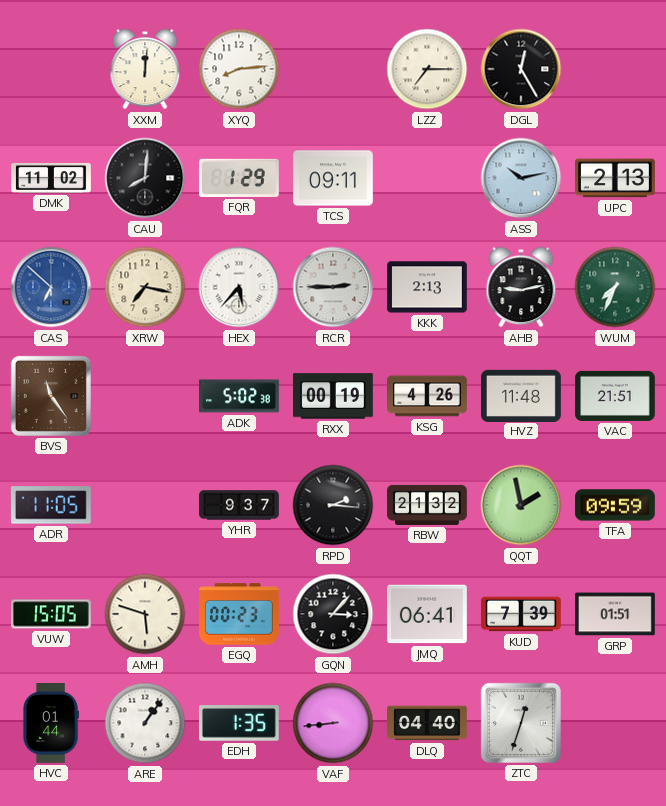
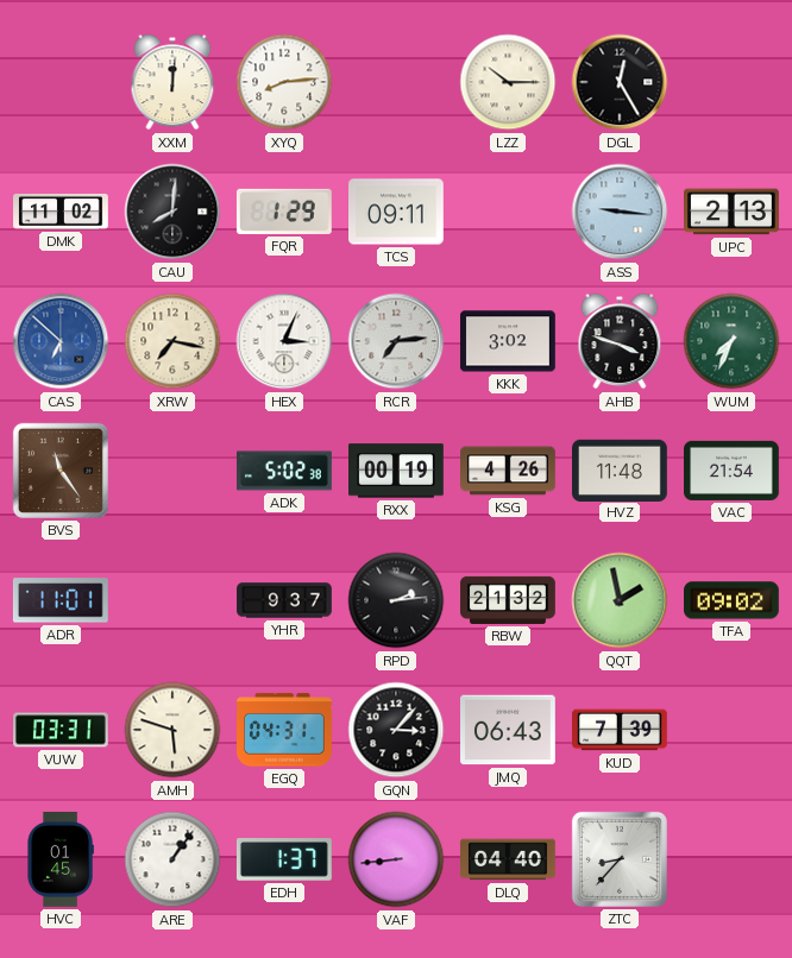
LZZ: 7:15 -> 10:15 (508, 82)
ASS: 10:13 -> 9:16 (620, 212)
HEX: 5:37 -> 3:04 (284, 341)
RCR: 2:45 -> 7:14 (396, 341)
KKK: 2:13 -> 3:02 (509, 341)
AHB: 9:13 -> 3:48 (620, 341)
VAC: 21:51 -> 21:54 (733, 471)
ADR: 11:05 -> 11:01 (61, 600)
RPD: 2:16 -> 2:14 (396, 600)
TFA: 09:59 -> 09:02 (733, 600)
VUW: 15:05 -> 03:31 (62, 730)
EGQ: 00:23 -> 04:31 (285, 730)
JMQ: 06:41 -> 06:43 (509, 730)
GRP: 01:51 -> none (616, 614)
HVC: 01:44 -> 01:45 (61, 861)
EDH: 1:35 -> 1:37 (284, 859)
ZTC: 12:33 -> 8:37 (620, 859)
